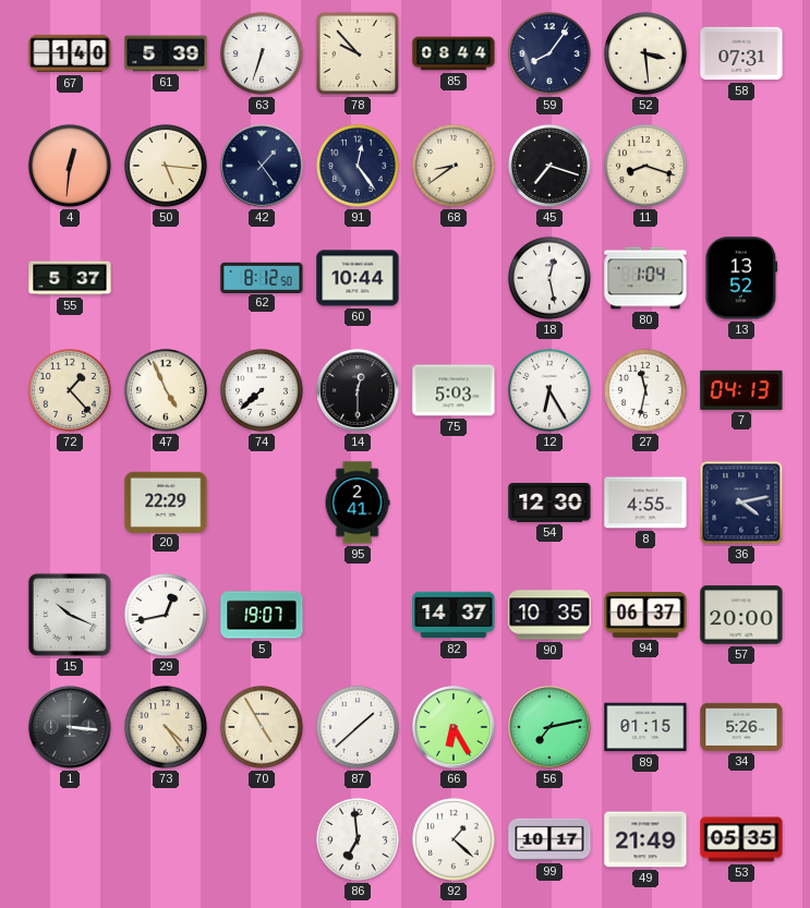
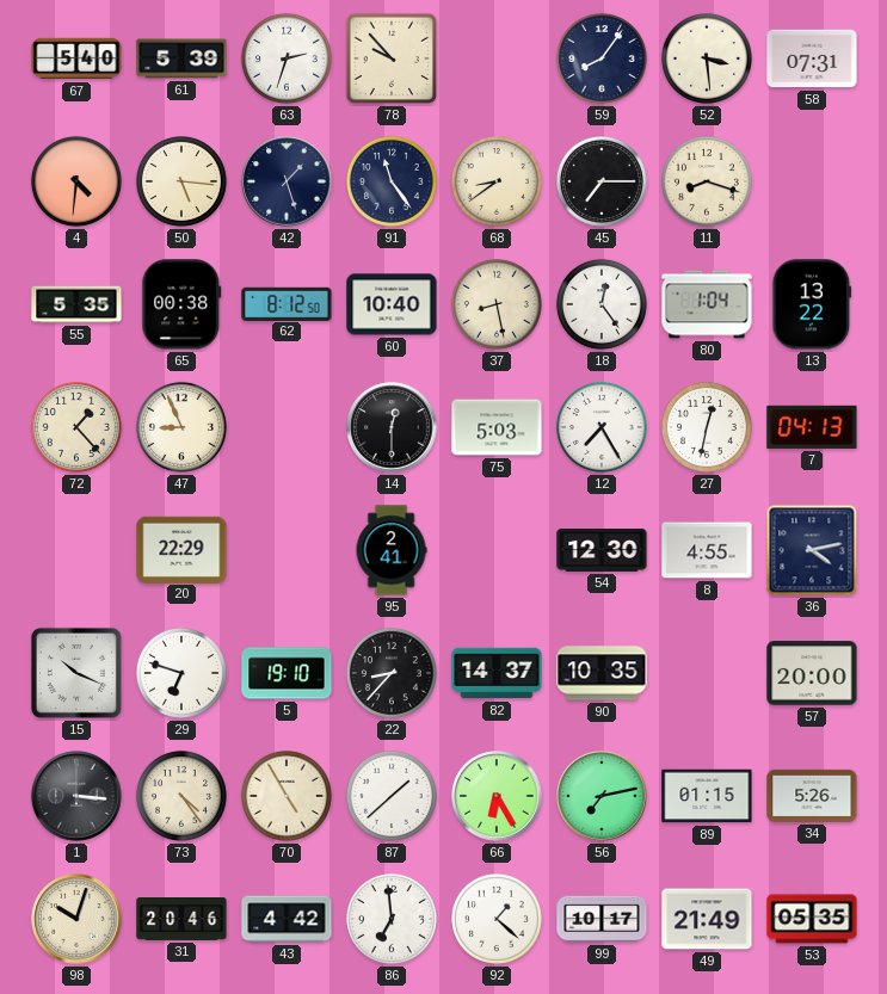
67: 1:40 -> 5:40 (76, 58)
63: 6:33 -> 2:33 (287, 58)
85: 08:44 -> none (454, 53)
4: 12:31 -> 4:31 (76, 181)
42: 1:24 -> 1:27 (287, 181)
91: 12:24 -> 11:24 (392, 181)
45: 7:18 -> 7:15 (602, 181)
55: 5:37 -> 5:35 (76, 304)
65: none -> 00:38 (181, 304)
60: 10:44 -> 10:40 (392, 304)
37: none -> 8:28 (497, 304)
18: 12:28 -> 12:24 (602, 304)
13: 13:52 -> 13:22 (812, 304)
47: 4:56 -> 8:56 (181, 427)
74: 7:38 -> none (262, 390)
12: 6:25 -> 7:25 (602, 427)
27: 11:32 -> 12:32 (707, 427)
29: 12:43 -> 6:48 (181, 673)
5: 19:07 -> 19:10 (287, 673)
22: none -> 8:37 (392, 673)
94: 06:37 -> none (645, 615)
98: none -> 10:03 (76, 919)
31: none -> 20:46 (181, 920)
43: none -> 4:42 (287, 919)
